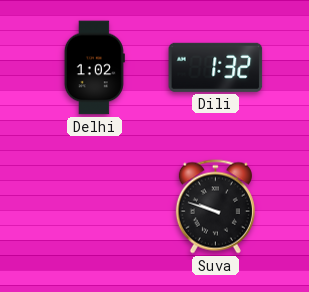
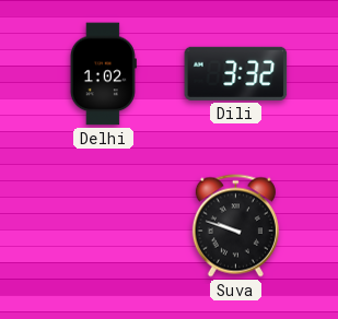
Dili: 1:32 -> 3:32 (236, 73)
